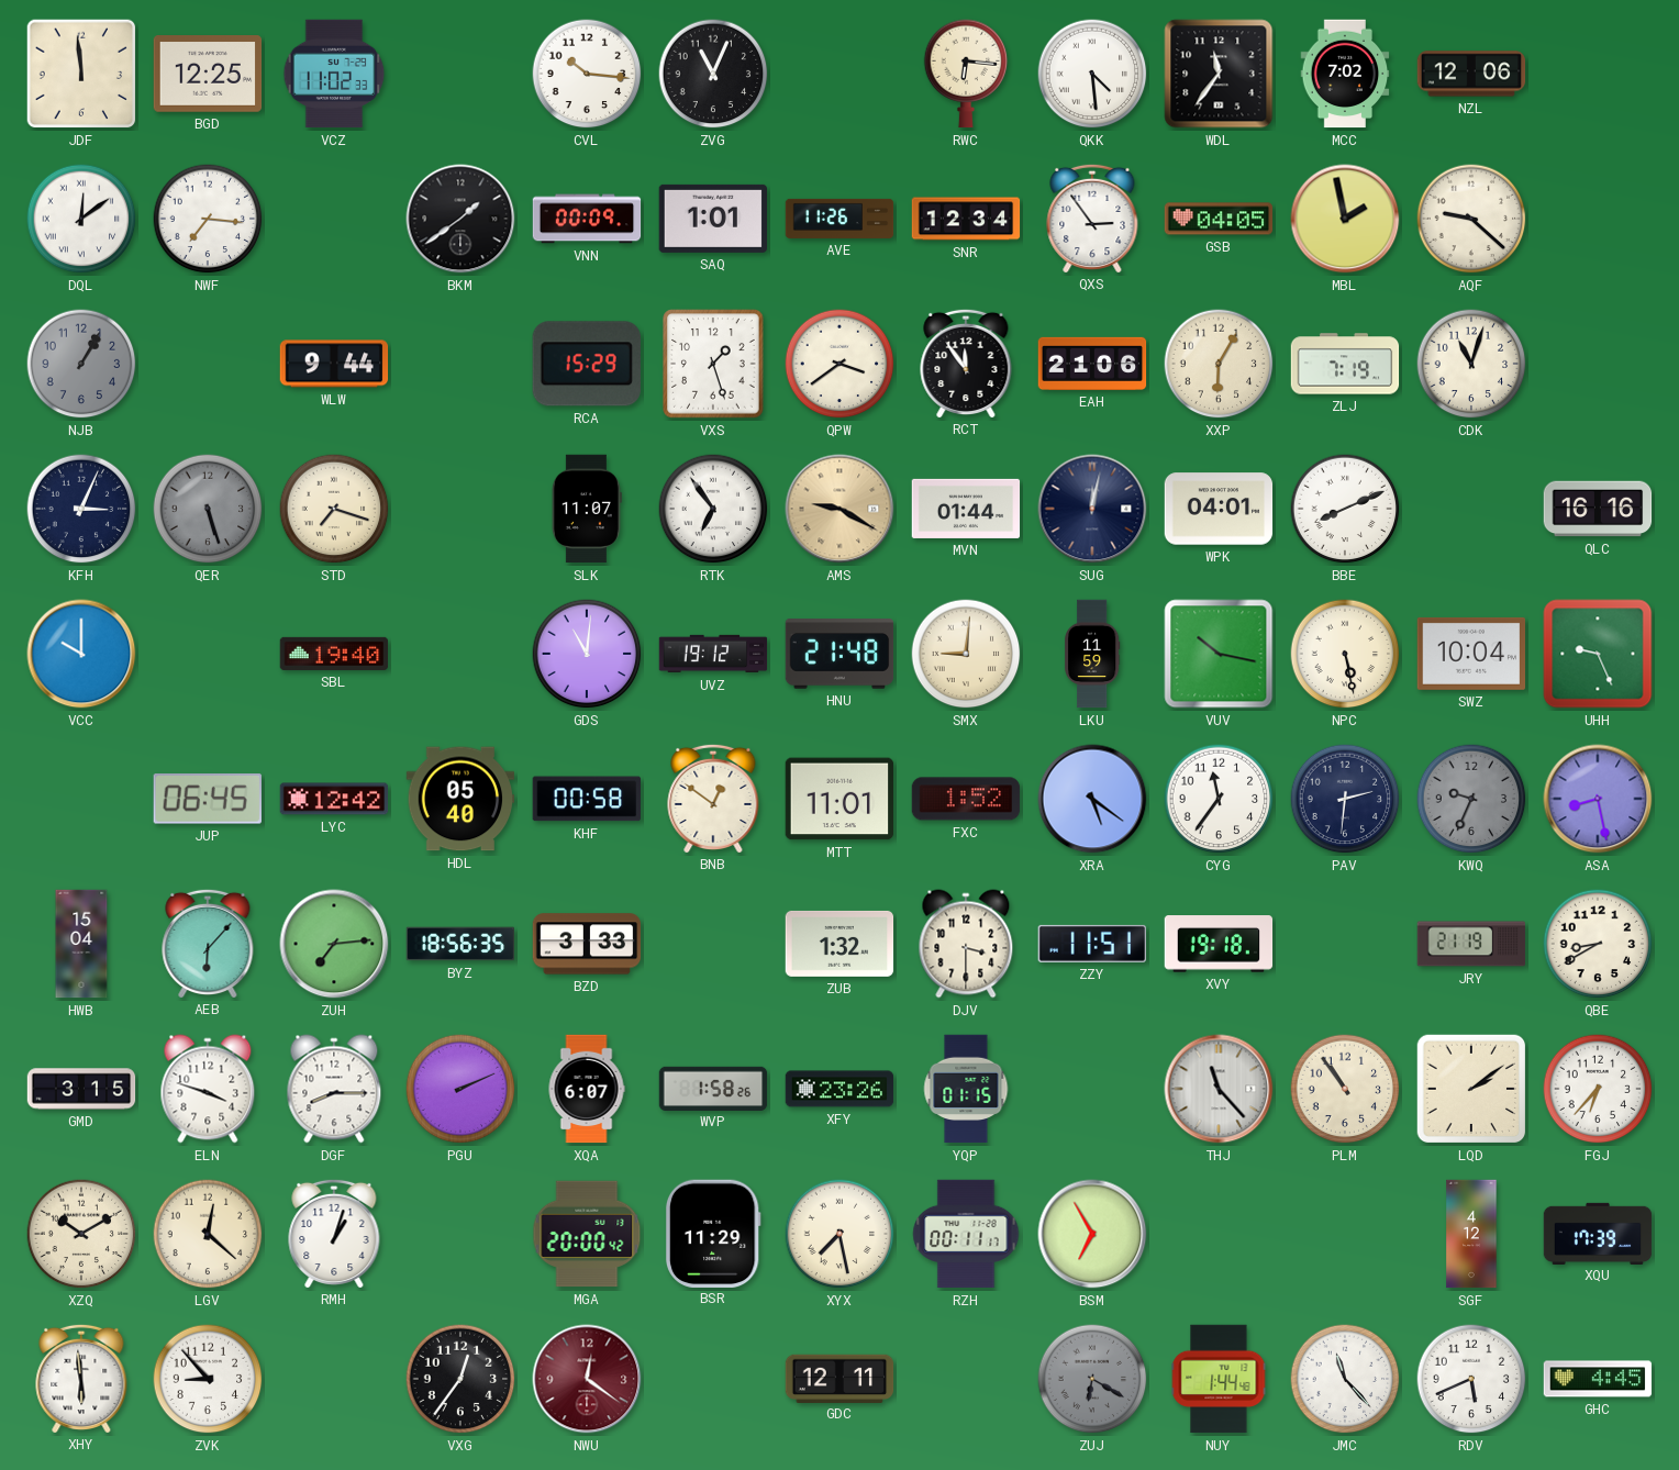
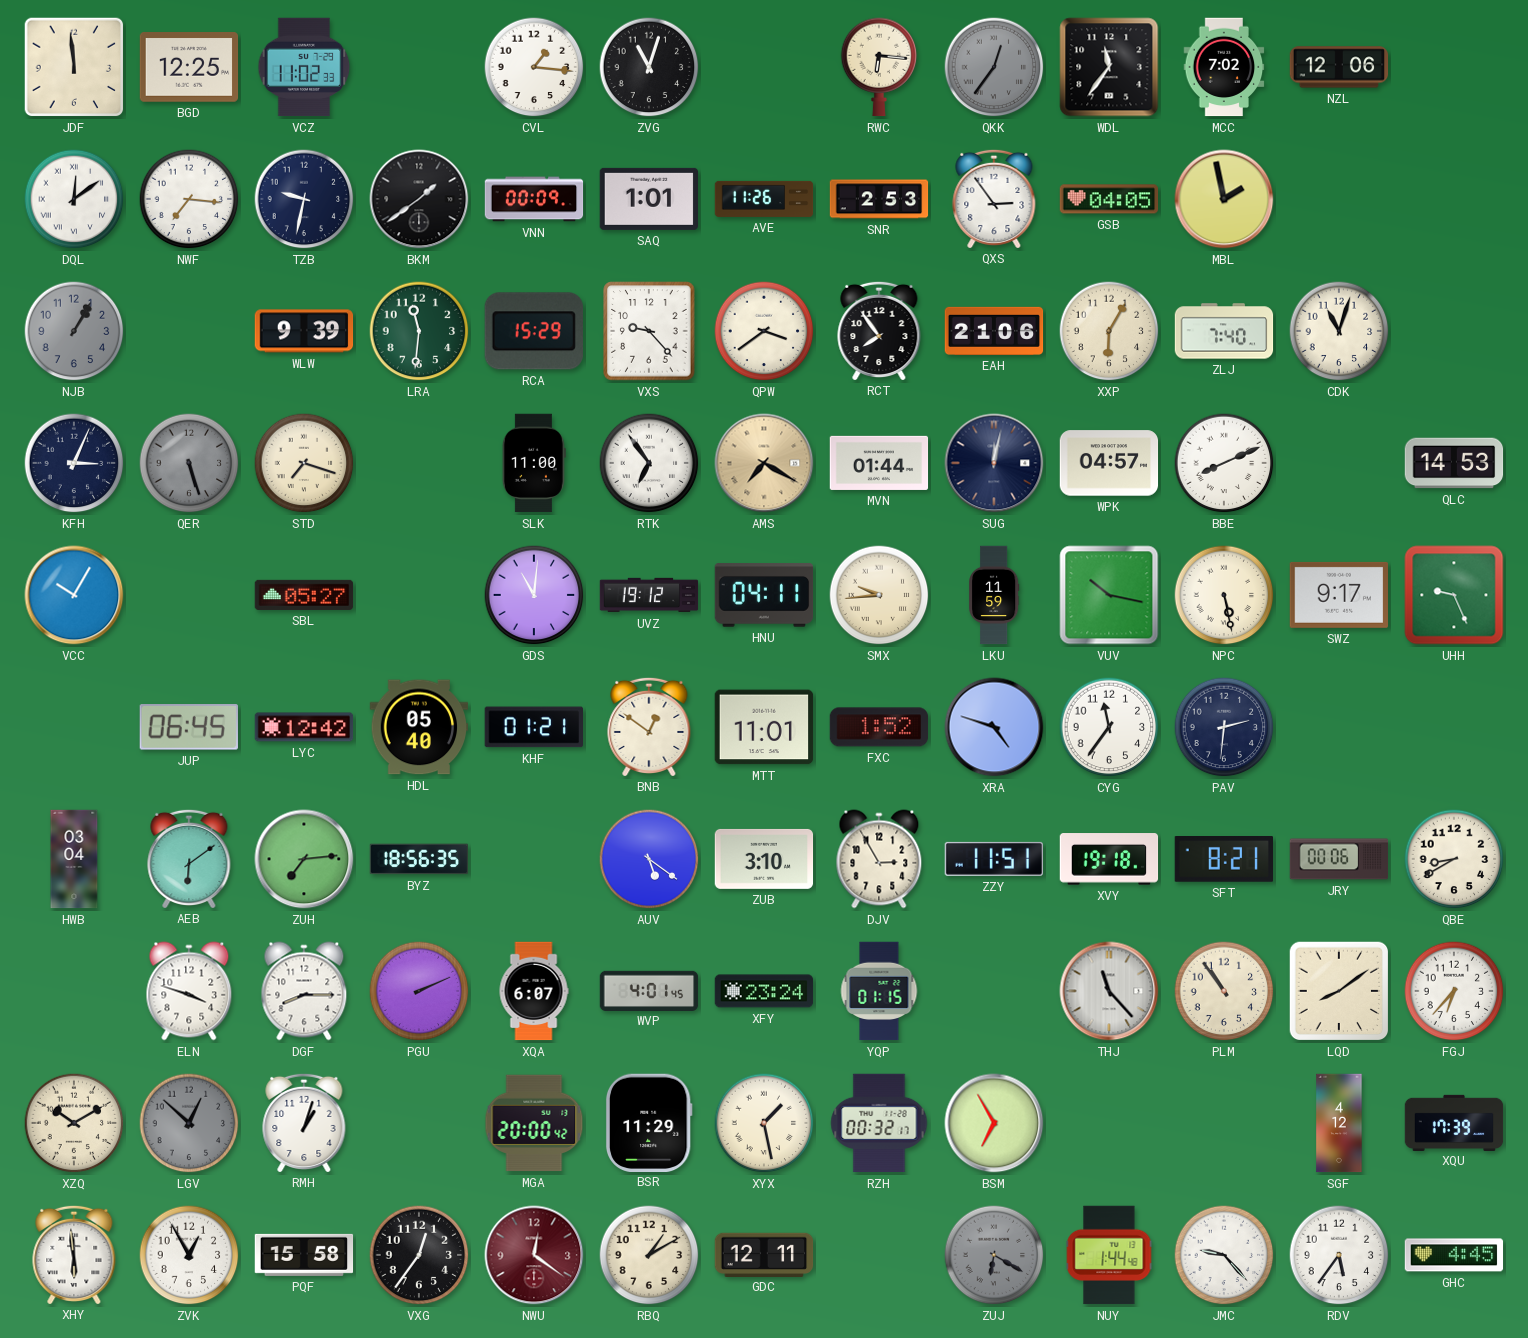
CVL: 10:16 -> 1:16 (534, 67)
ZVG: 11:04 -> 11:03 (649, 67)
QKK: 4:29 -> 12:36 (994, 67)
QKK dial: white -> grey (994, 67)
TZB: none -> 9:32 (304, 199)
SNR: 12:34 -> 2:53 (879, 199)
AQF: 9:22 -> none (1471, 219)
WLW: 9:44 -> 9:39 (304, 331)
LRA: none -> 11:31 (419, 331)
VXS: 1:27 -> 9:23 (649, 331)
RCT: 11:54 -> 7:54 (879, 330)
ZLJ: 7:19 -> 7:40 (1224, 331)
SLK: 11:07 -> 11:00 (534, 463)
AMS: 9:20 -> 7:20 (764, 463)
WPK: 04:01 -> 04:57 (1109, 463)
QLC: 16:16 -> 14:53 (1454, 463)
VCC: 10:00 -> 10:05 (74, 595)
SBL: 19:40 -> 05:27 (304, 595)
HNU: 21:48 -> 04:11 (764, 595)
SMX: 9:01 -> 9:44 (879, 595)
SWZ: 10:04 -> 9:17 (1339, 595)
KHF: 00:58 -> 01:21 (533, 727)
XRA: 5:21 -> 4:48 (994, 727)
KWQ: 9:34 -> none (1471, 799)
ASA: 8:28 -> none (1598, 799)
HWB: 15:04 -> 03:04 (74, 859)
AEB: 6:07 -> 6:09 (189, 858)
BZD: 3:33 -> none (587, 944)
AUV: none -> 5:21 (649, 859)
ZUB: 1:32 -> 3:10 (764, 859)
DJV: 3:30 -> 2:55 (879, 859)
SFT: none -> 8:21 (1223, 860)
JRY: 21:19 -> 00:06 (1339, 859)
GMD: 3:15 -> none (81, 1089)
WVP: 1:58 -> 4:01 (649, 990)
XFY: 23:26 -> 23:24 (764, 991)
LQD: 2:09 -> 8:09 (1339, 991)
LGV: 12:22 -> 12:52 (189, 1123)
LGV dial: cream -> grey (189, 1123)
XYX: 7:28 -> 1:28 (764, 1123)
RZH: 00:11 -> 00:32 (879, 1123)
ZVK: 8:53 -> 12:55 (189, 1255)
PQF: none -> 15:58 (304, 1255)
RBQ: none -> 1:10 (649, 1255)
JMC: 11:23 -> 9:23 (1224, 1255)
RDV: 5:41 -> 5:36 (1339, 1255)
